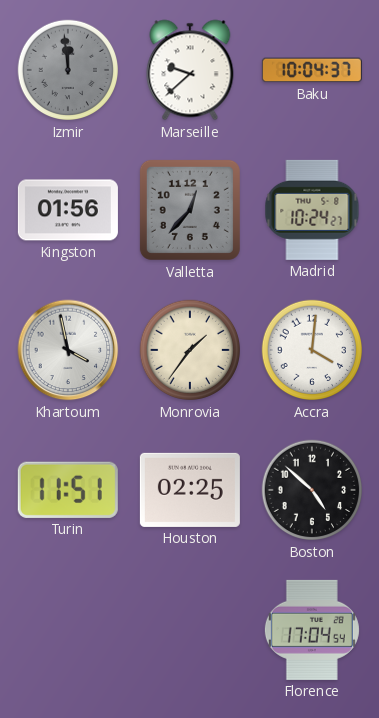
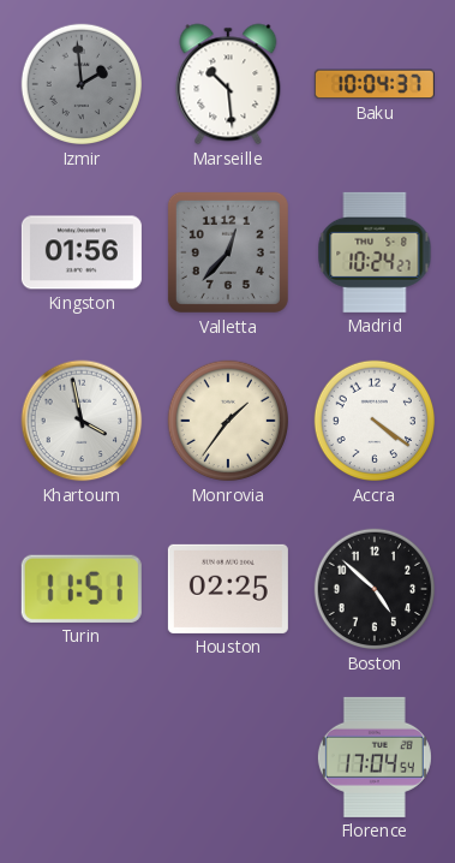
Izmir: 11:59 -> 1:59 (82, 84)
Marseille: 9:38 -> 10:29 (228, 84)
Accra: 4:01 -> 4:21 (375, 421)
